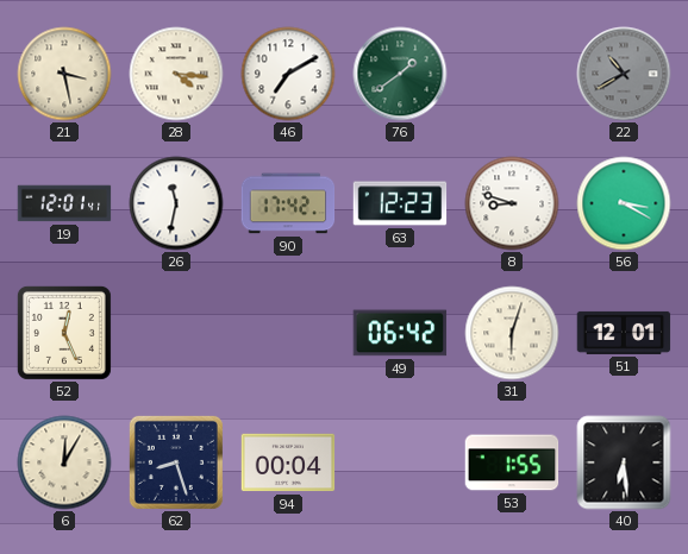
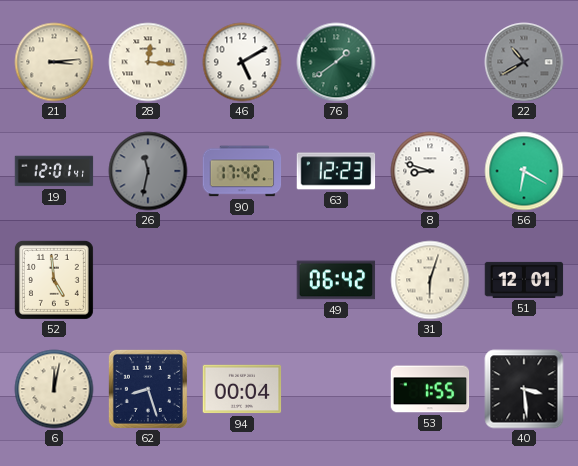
21: 3:28 -> 3:14 (54, 62)
28: 4:16 -> 12:16 (148, 62)
46: 7:10 -> 5:10 (242, 62)
26 dial: white -> grey (148, 171)
56: 3:20 -> 6:20 (524, 171)
52: 12:26 -> 4:59 (54, 280)
6: 12:05 -> 12:02 (54, 389)
40: 6:29 -> 3:29 (524, 389)
